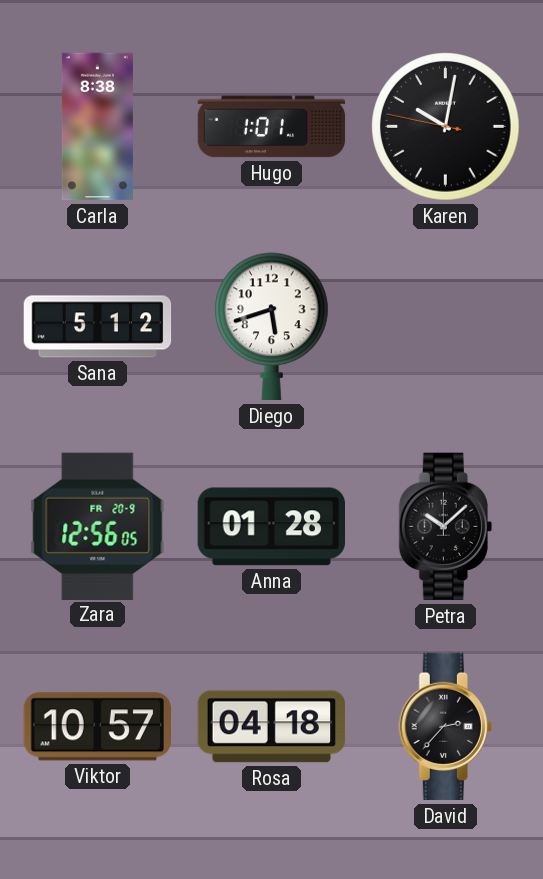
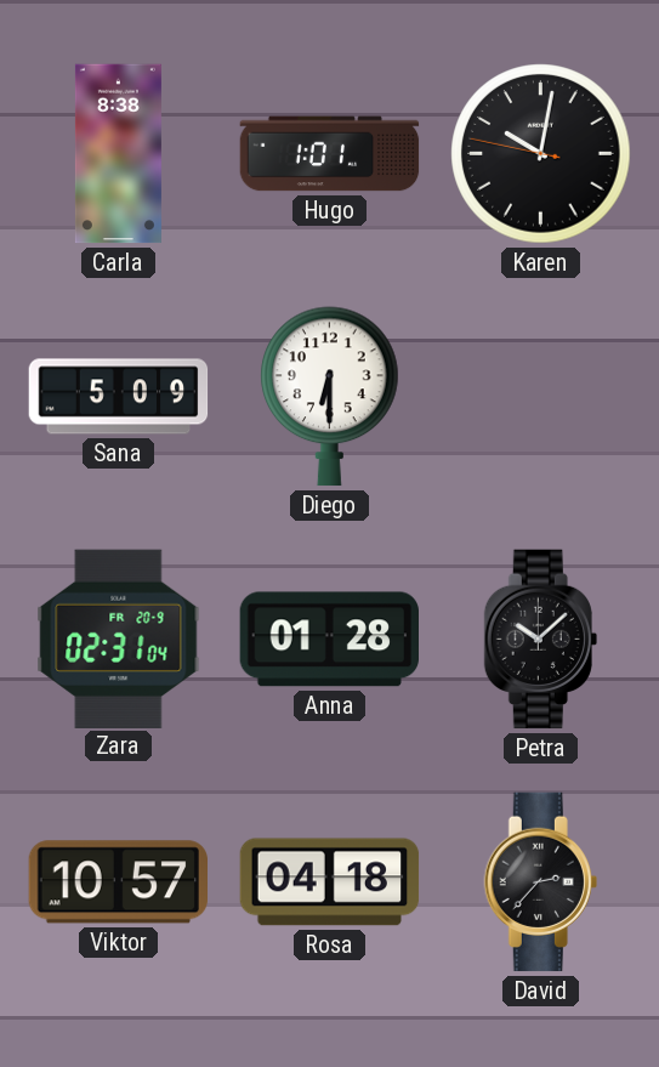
Sana: 5:12 -> 5:09 (119, 397)
Diego: 5:42 -> 6:30 (330, 397)
Zara: 12:56 -> 02:31 (119, 639)
